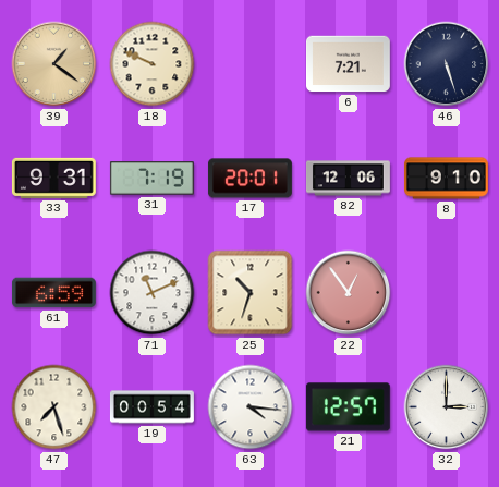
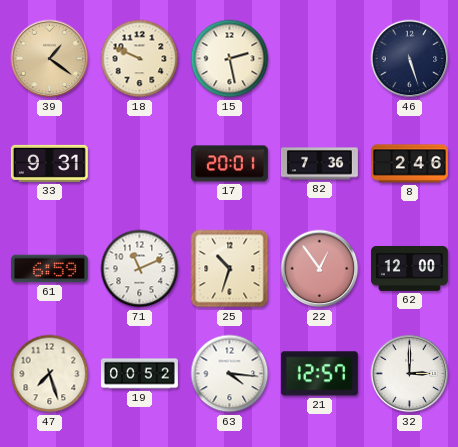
15: none -> 2:28 (230, 59)
6: 7:21 -> none (348, 64)
31: 7:19 -> none (151, 179)
82: 12:06 -> 7:36 (319, 164)
8: 9:10 -> 2:46 (409, 164)
62: none -> 12:00 (409, 268)
19: 00:54 -> 00:52 (139, 374)
